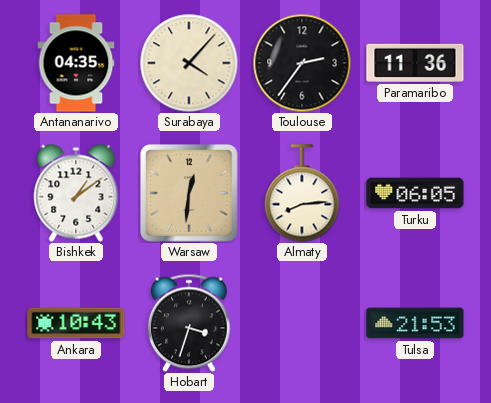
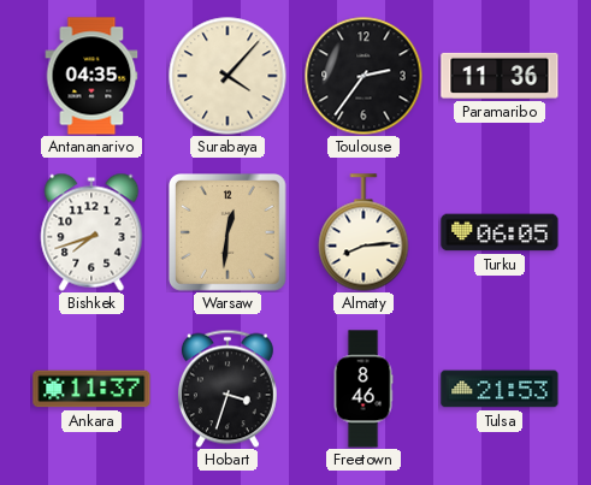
Bishkek: 1:09 -> 7:42 (91, 232)
Ankara: 10:43 -> 11:37 (91, 389)
Freetown: none -> 8:46 (364, 389)
